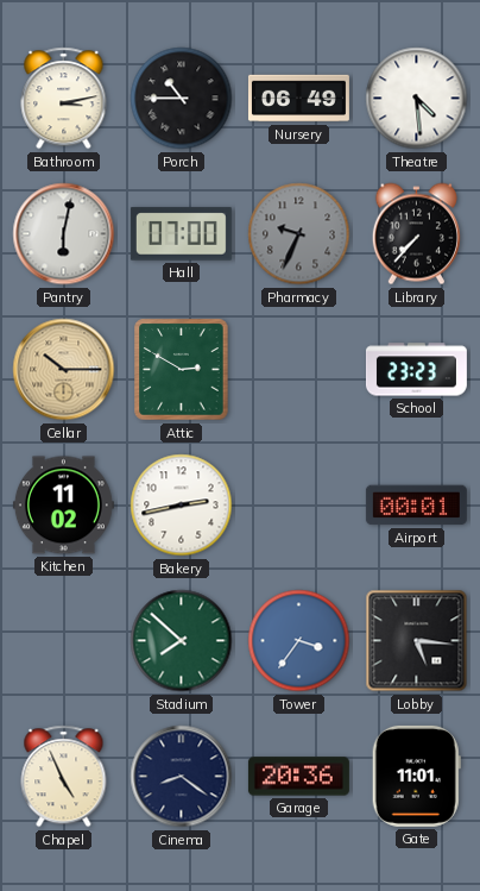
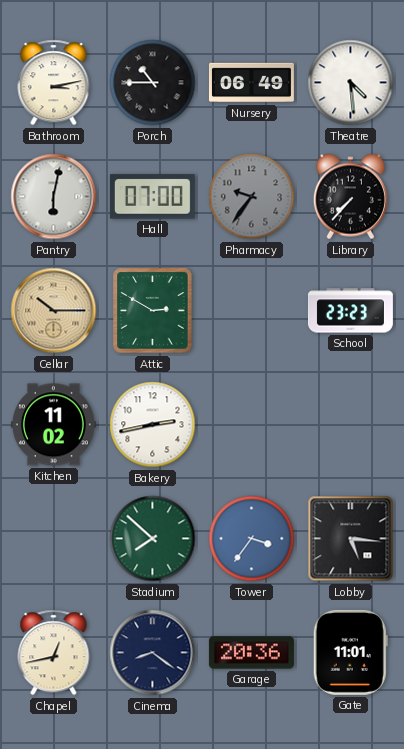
Pharmacy: 9:34 -> 9:36 (252, 197)
Airport: 00:01 -> none (416, 506)
Chapel: 4:56 -> 12:43 (54, 653)
